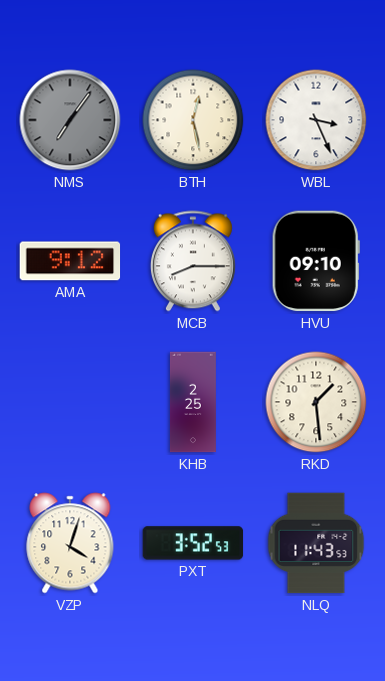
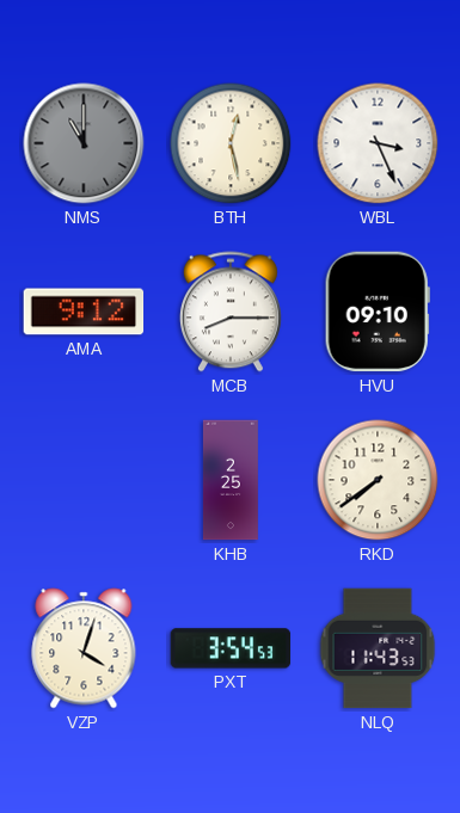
NMS: 7:06 -> 11:00 (84, 143)
RKD: 1:29 -> 7:39 (378, 480)
PXT: 3:52 -> 3:54 (231, 648)
